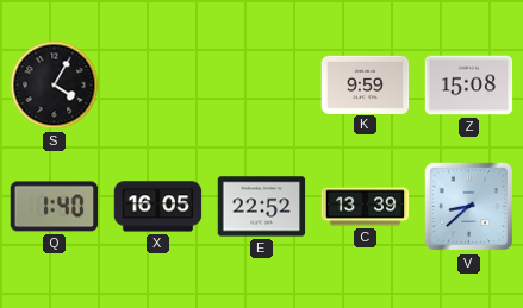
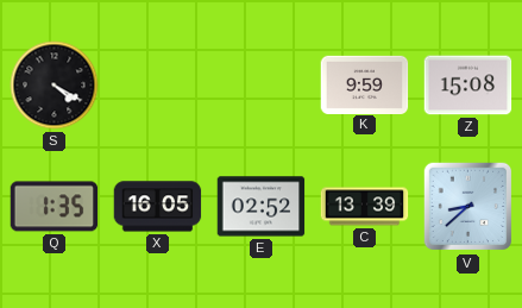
S: 4:05 -> 4:20 (55, 86)
Q: 1:40 -> 1:35 (55, 207)
E: 22:52 -> 02:52 (262, 207)
